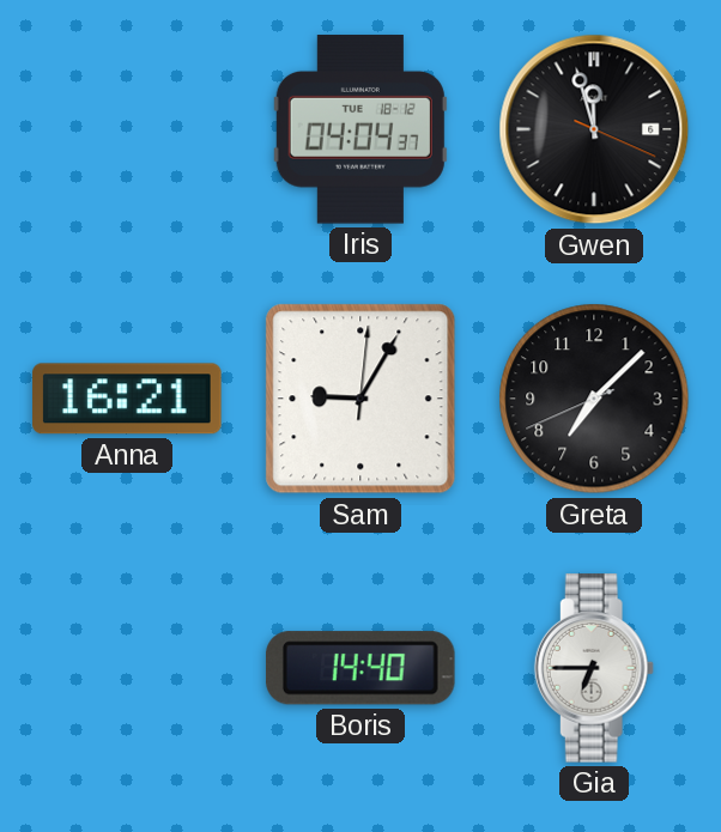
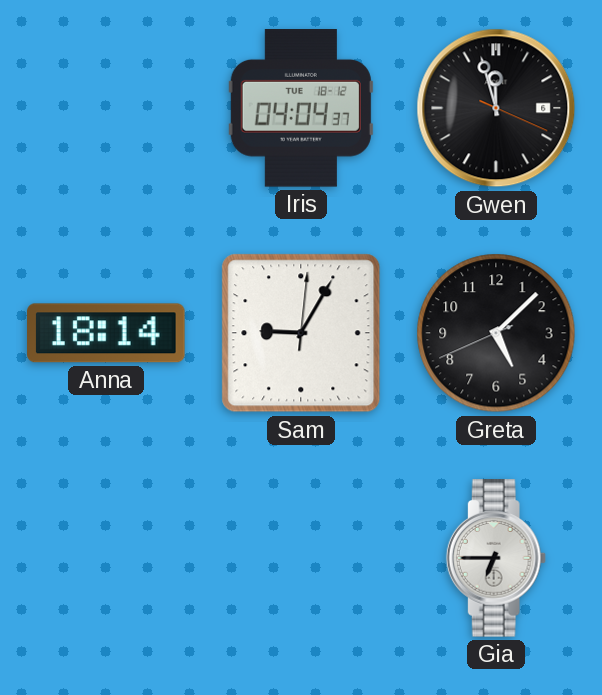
Anna: 16:21 -> 18:14 (106, 333)
Greta: 7:07 -> 5:07 (496, 333)
Boris: 14:40 -> none (360, 668)
